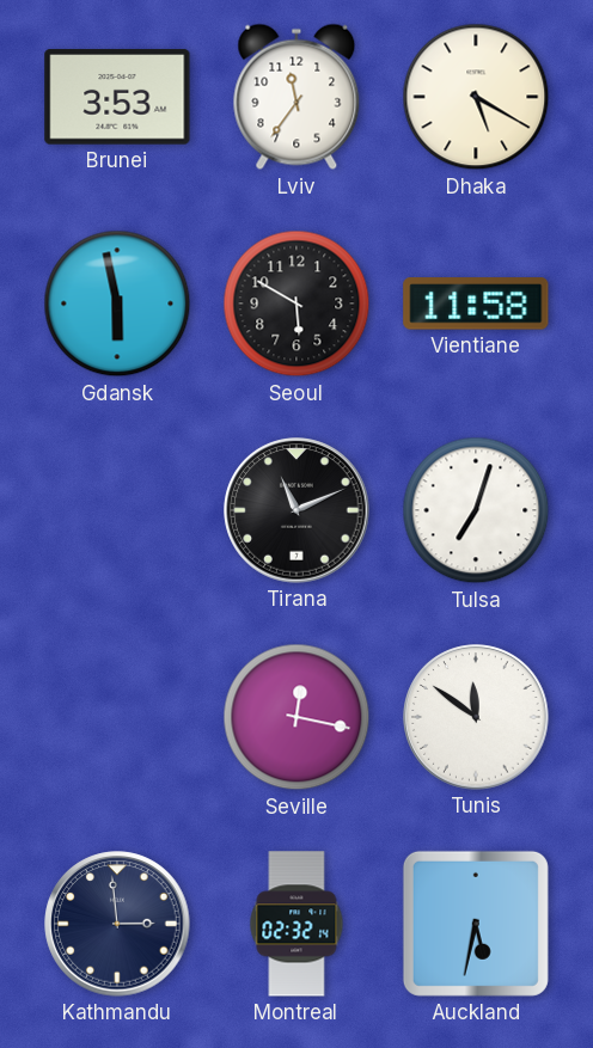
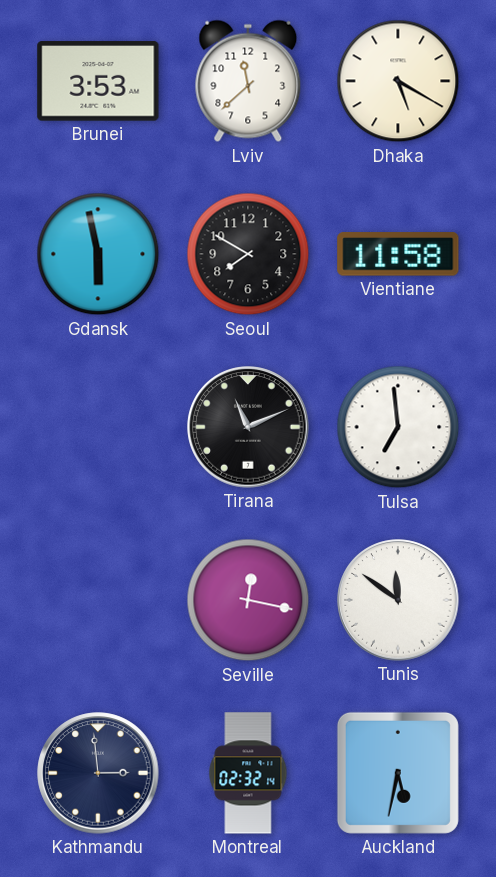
Lviv: 11:36 -> 11:38 (248, 81)
Seoul: 5:50 -> 7:50 (248, 254)
Tulsa: 7:03 -> 6:59 (398, 427)
